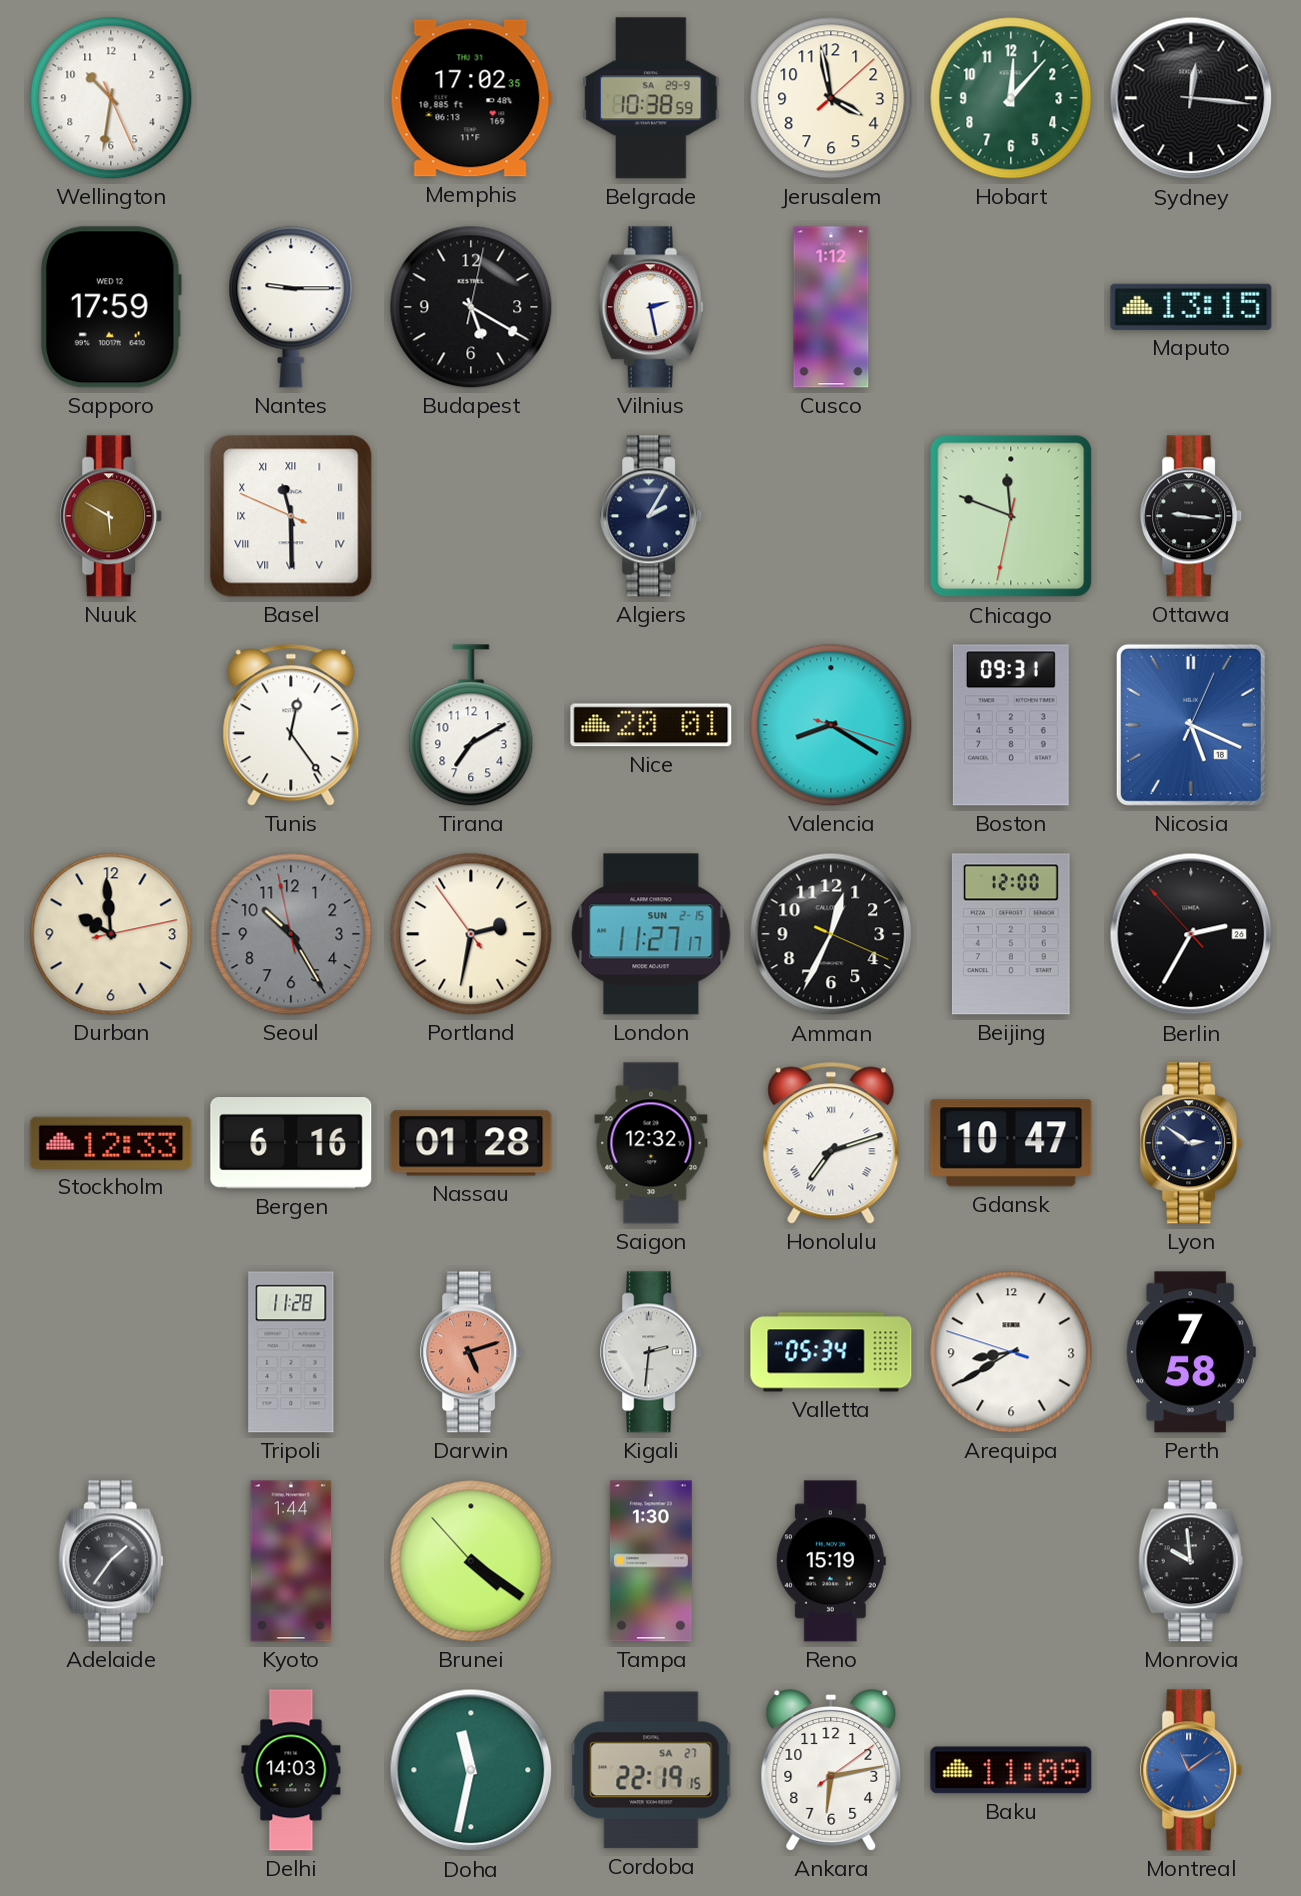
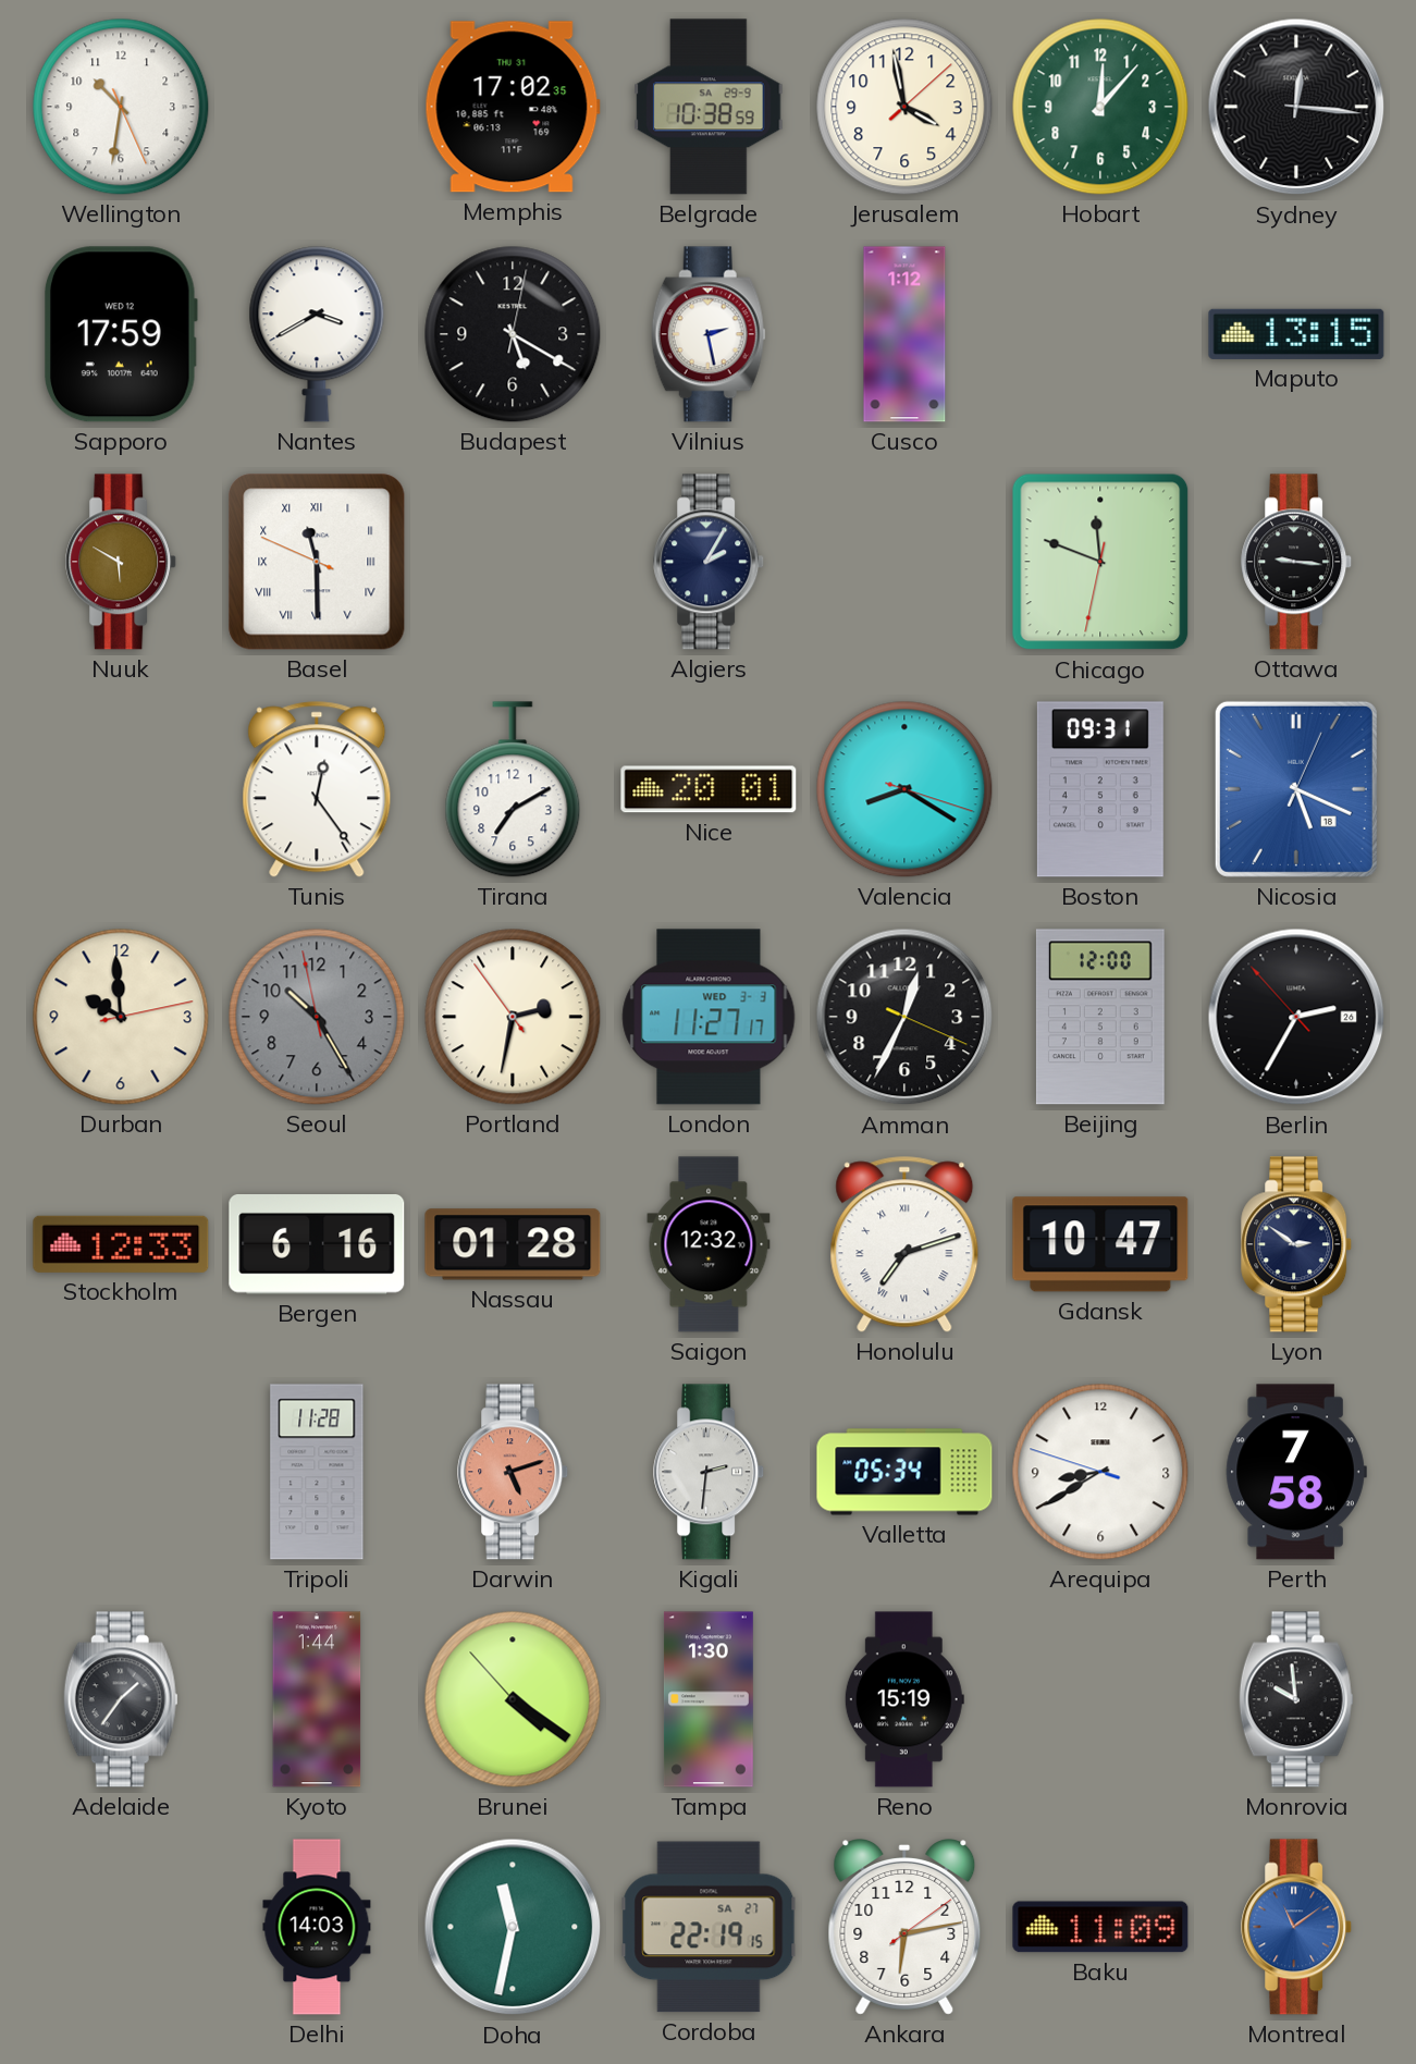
Nantes: 9:15 -> 3:40 (317, 334)
London date: SUN 2-15 -> WED 3-3 (709, 1017)
